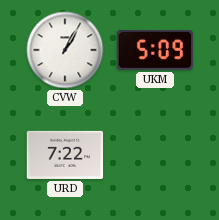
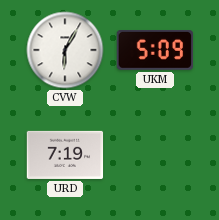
CVW: 1:05 -> 6:05 (65, 50)
URD: 7:22 -> 7:19 (65, 155)
